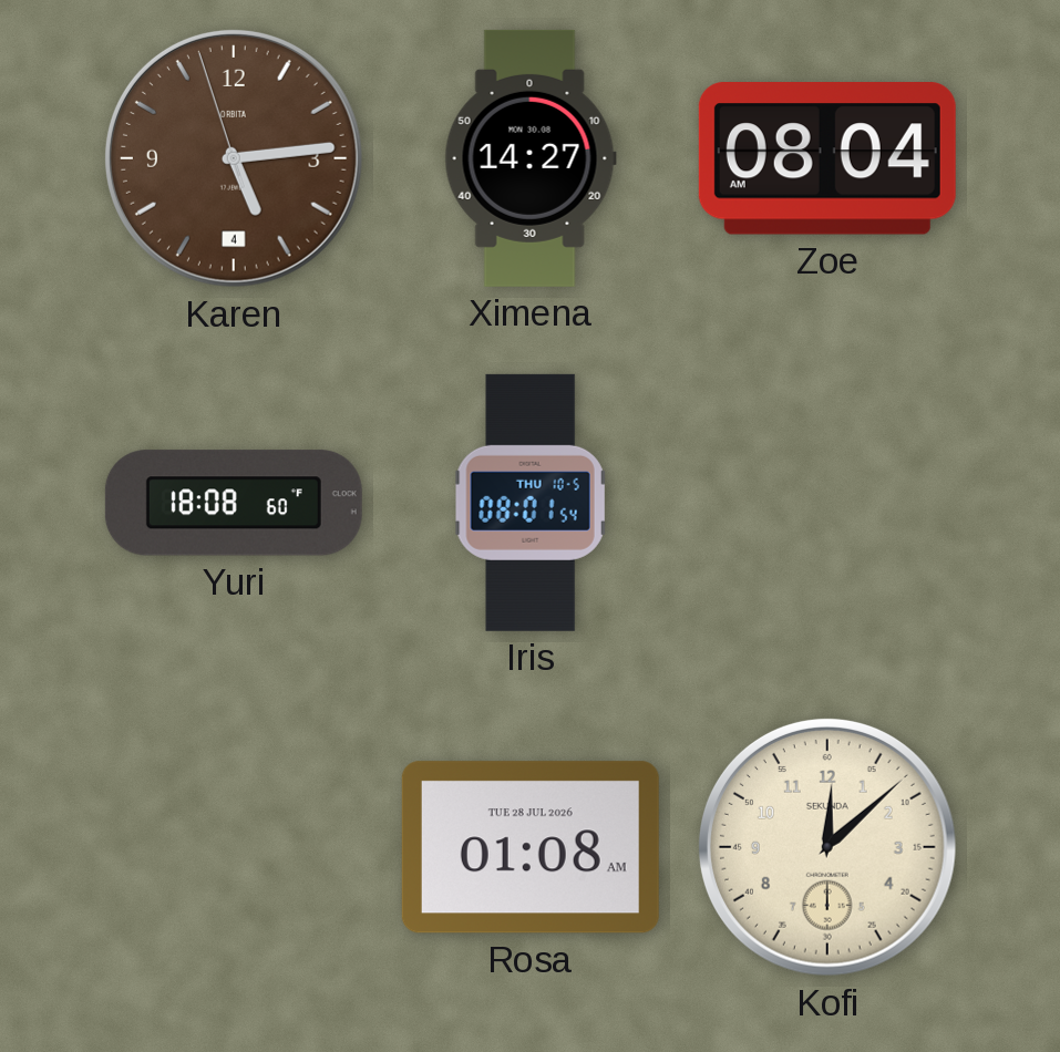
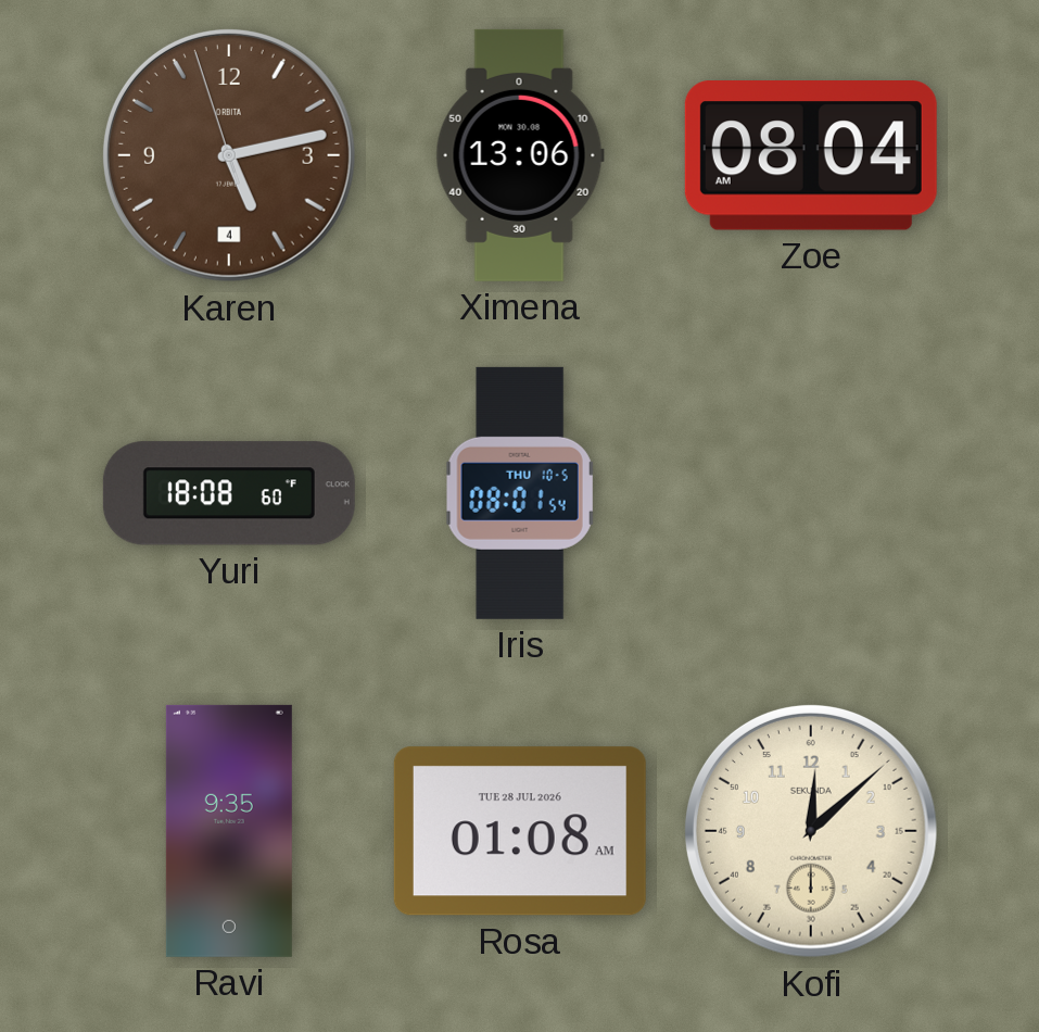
Karen: 5:13 -> 5:12 (229, 155)
Ximena: 14:27 -> 13:06 (520, 155)
Ravi: none -> 9:35 (229, 831)
